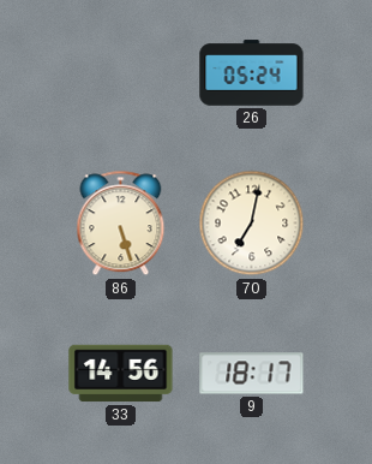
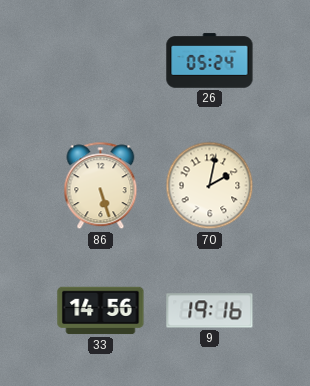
70: 7:02 -> 2:02 (210, 186)
9: 18:17 -> 19:16 (210, 311)
